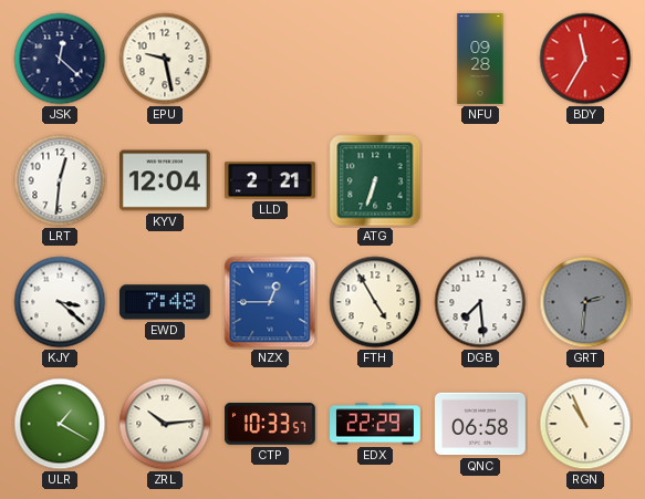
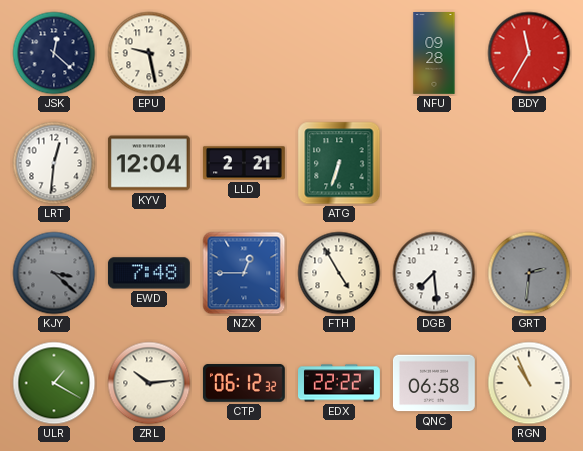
KJY dial: white -> grey (54, 273)
CTP: 10:33 -> 06:12 (244, 384)
EDX: 22:29 -> 22:22 (340, 383)
